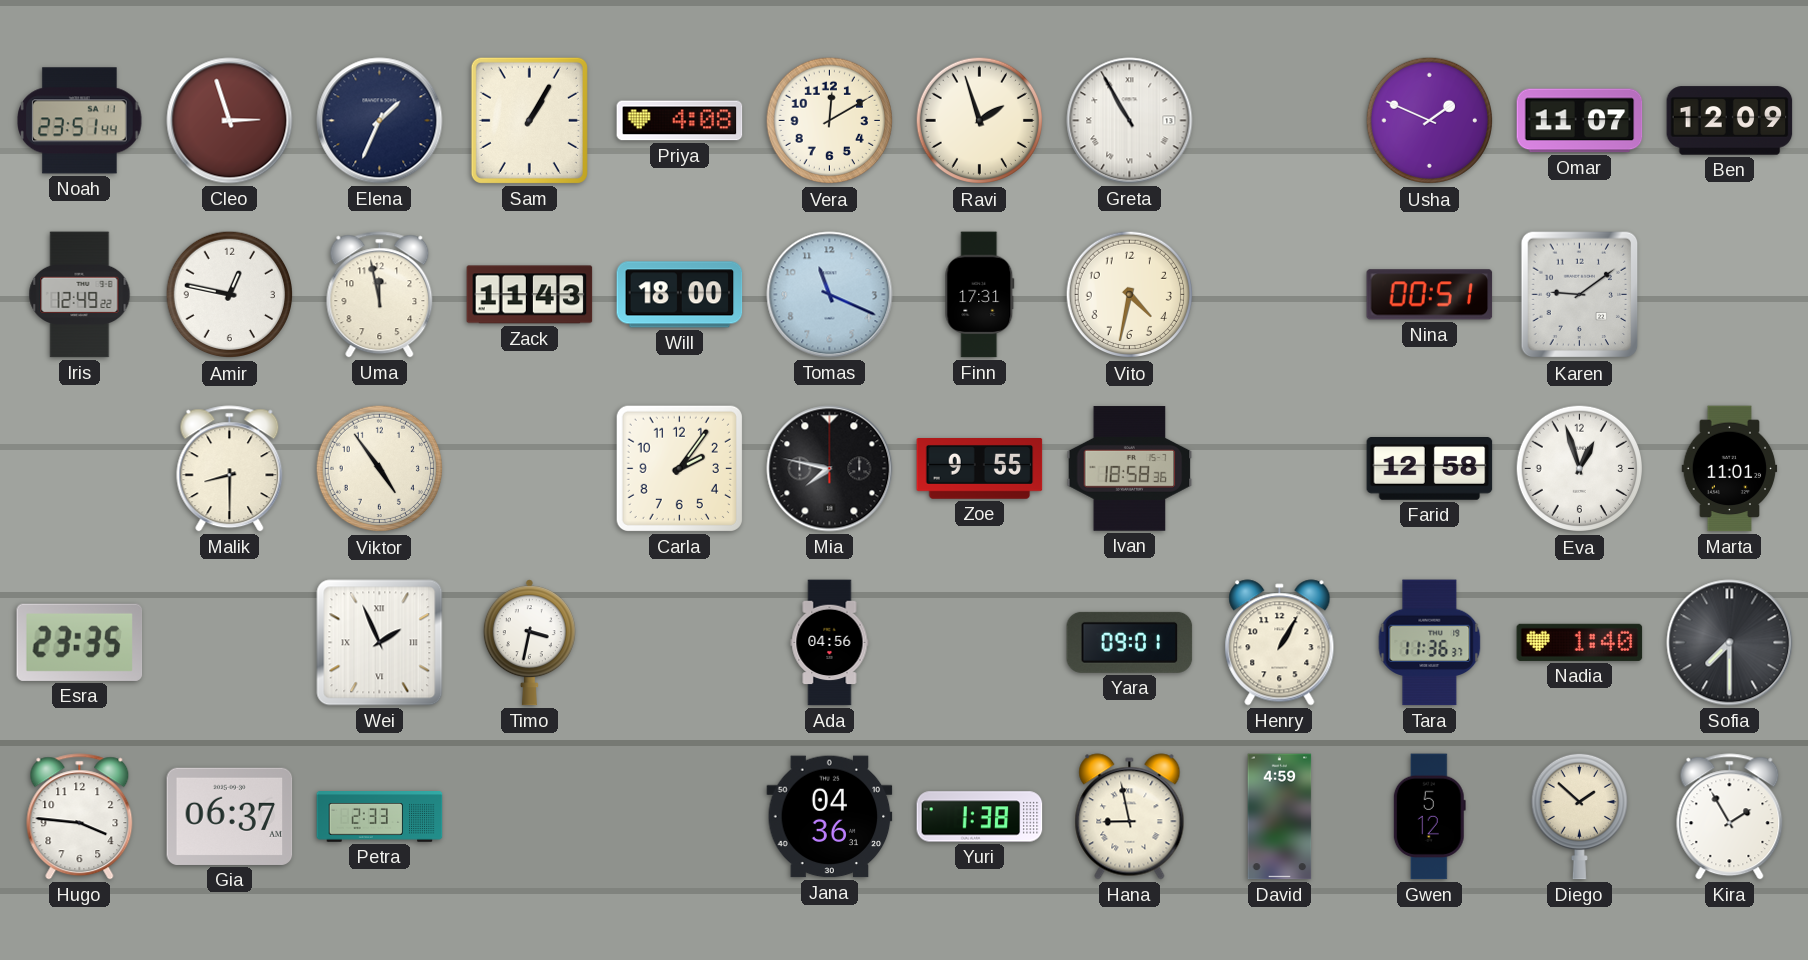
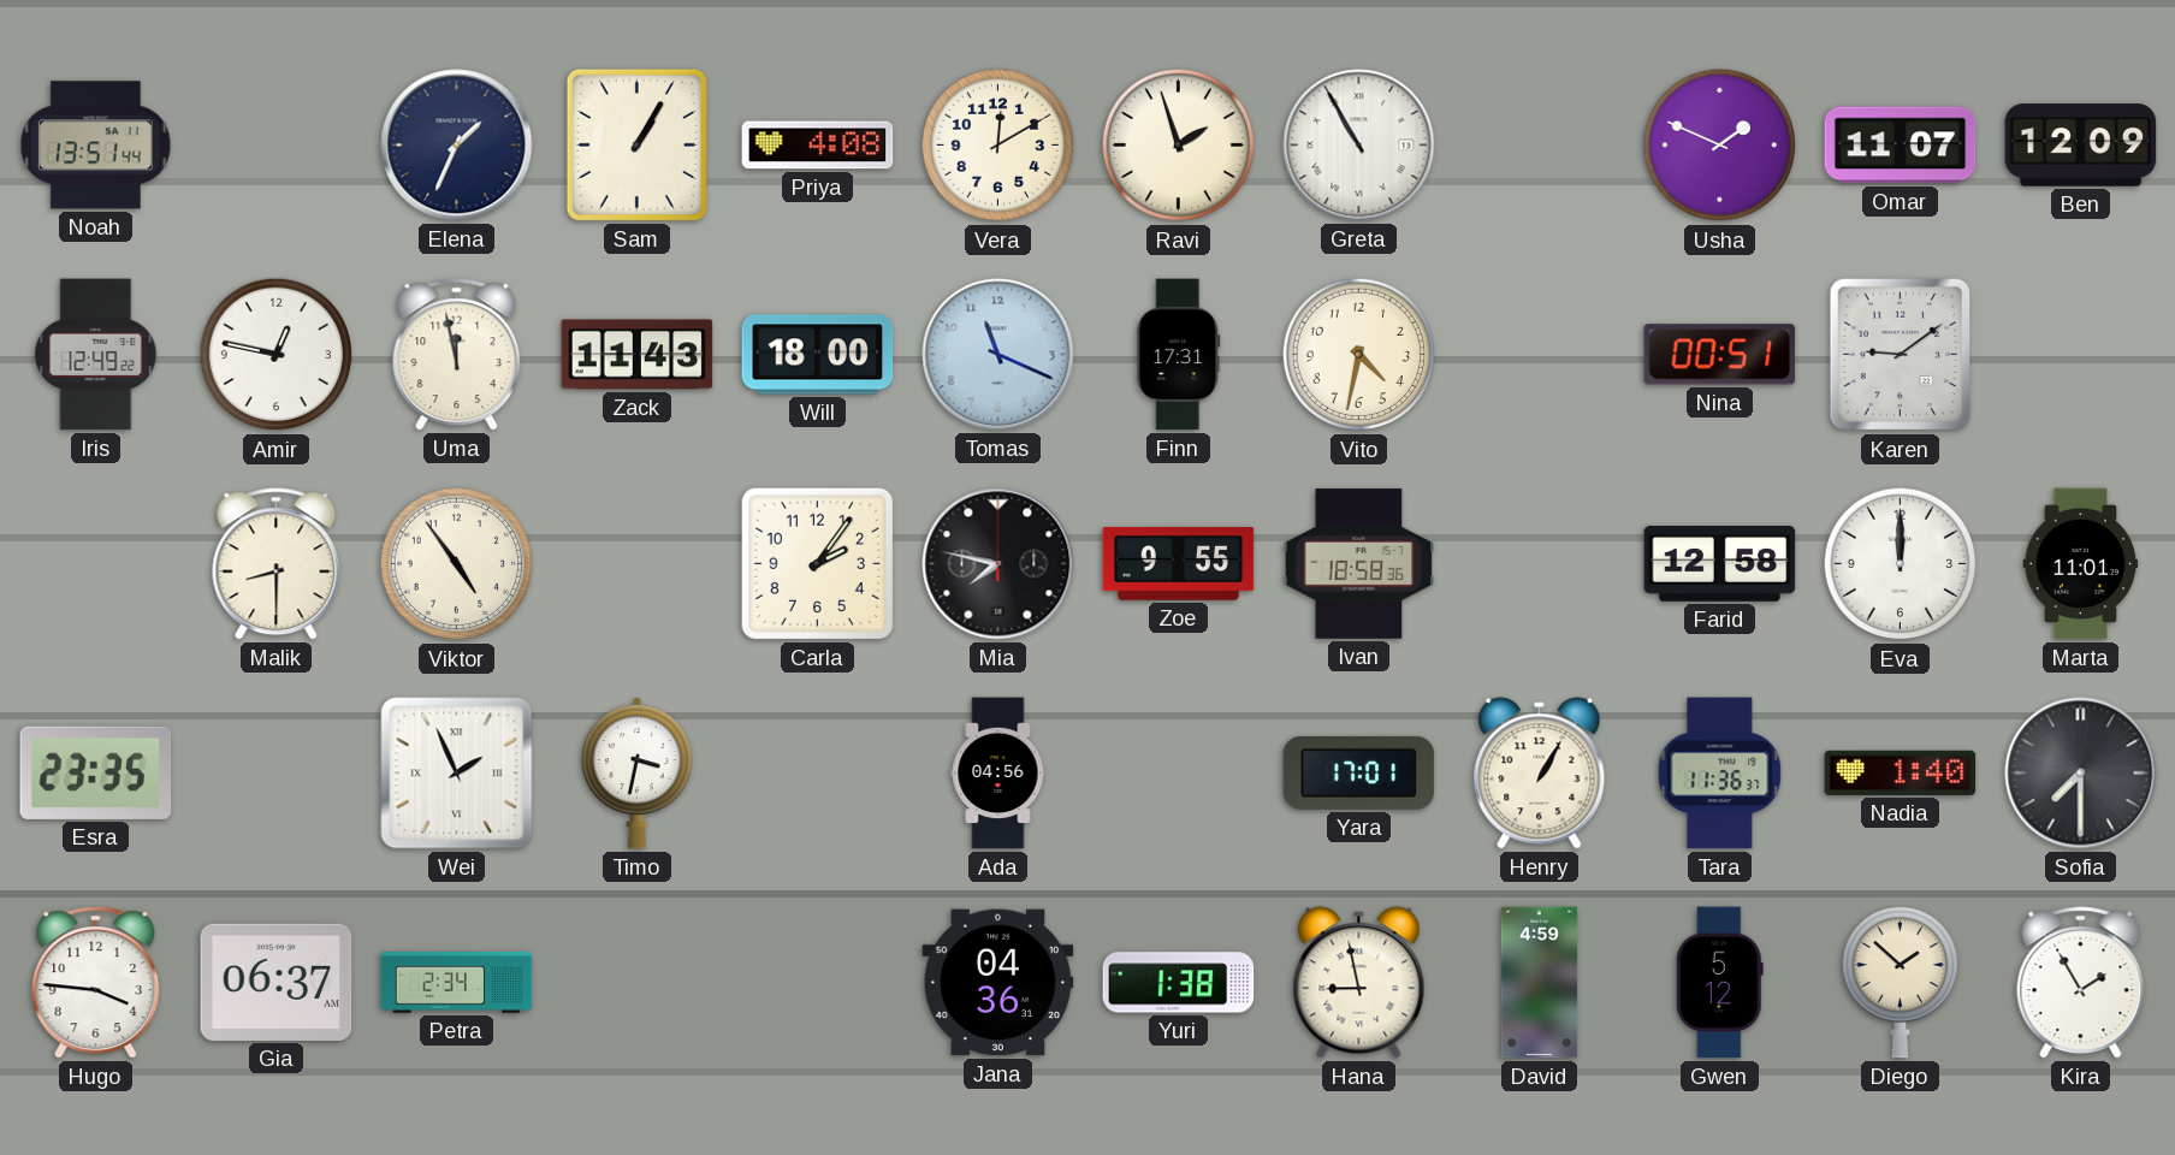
Noah: 23:51 -> 13:51 (96, 146)
Cleo: 2:57 -> none (230, 121)
Eva: 12:57 -> 12:00 (1901, 564)
Yara: 09:01 -> 17:01 (1359, 772)
Petra: 2:33 -> 2:34 (457, 983)
